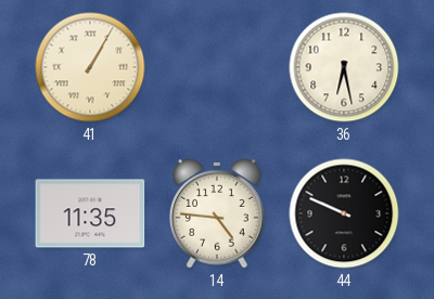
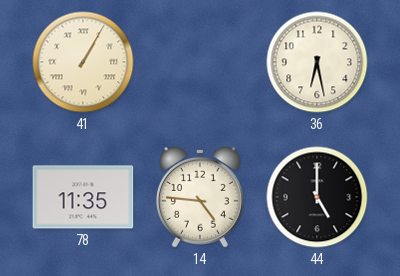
44: 9:49 -> 5:00 (317, 197)
